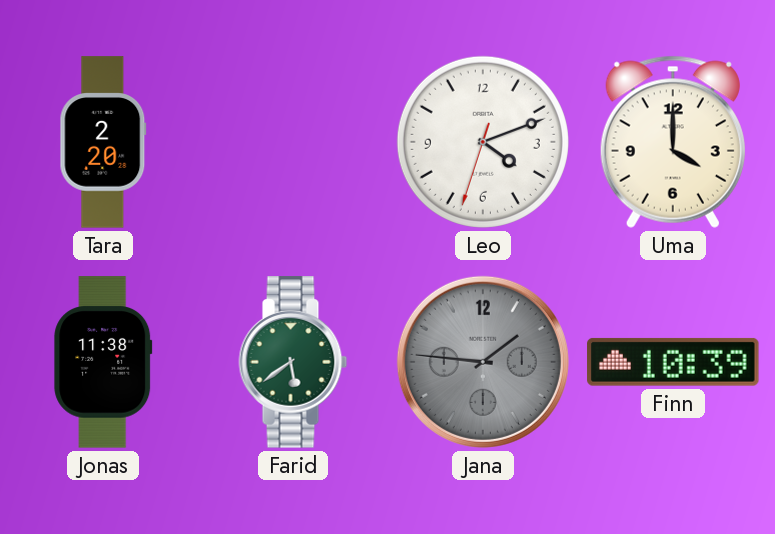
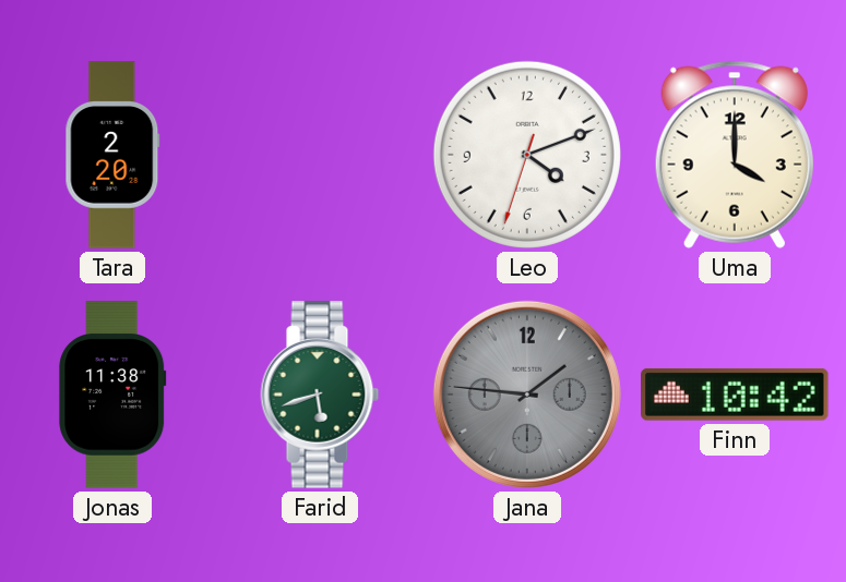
Farid: 5:39 -> 5:42 (320, 395)
Finn: 10:39 -> 10:42 (735, 395)
